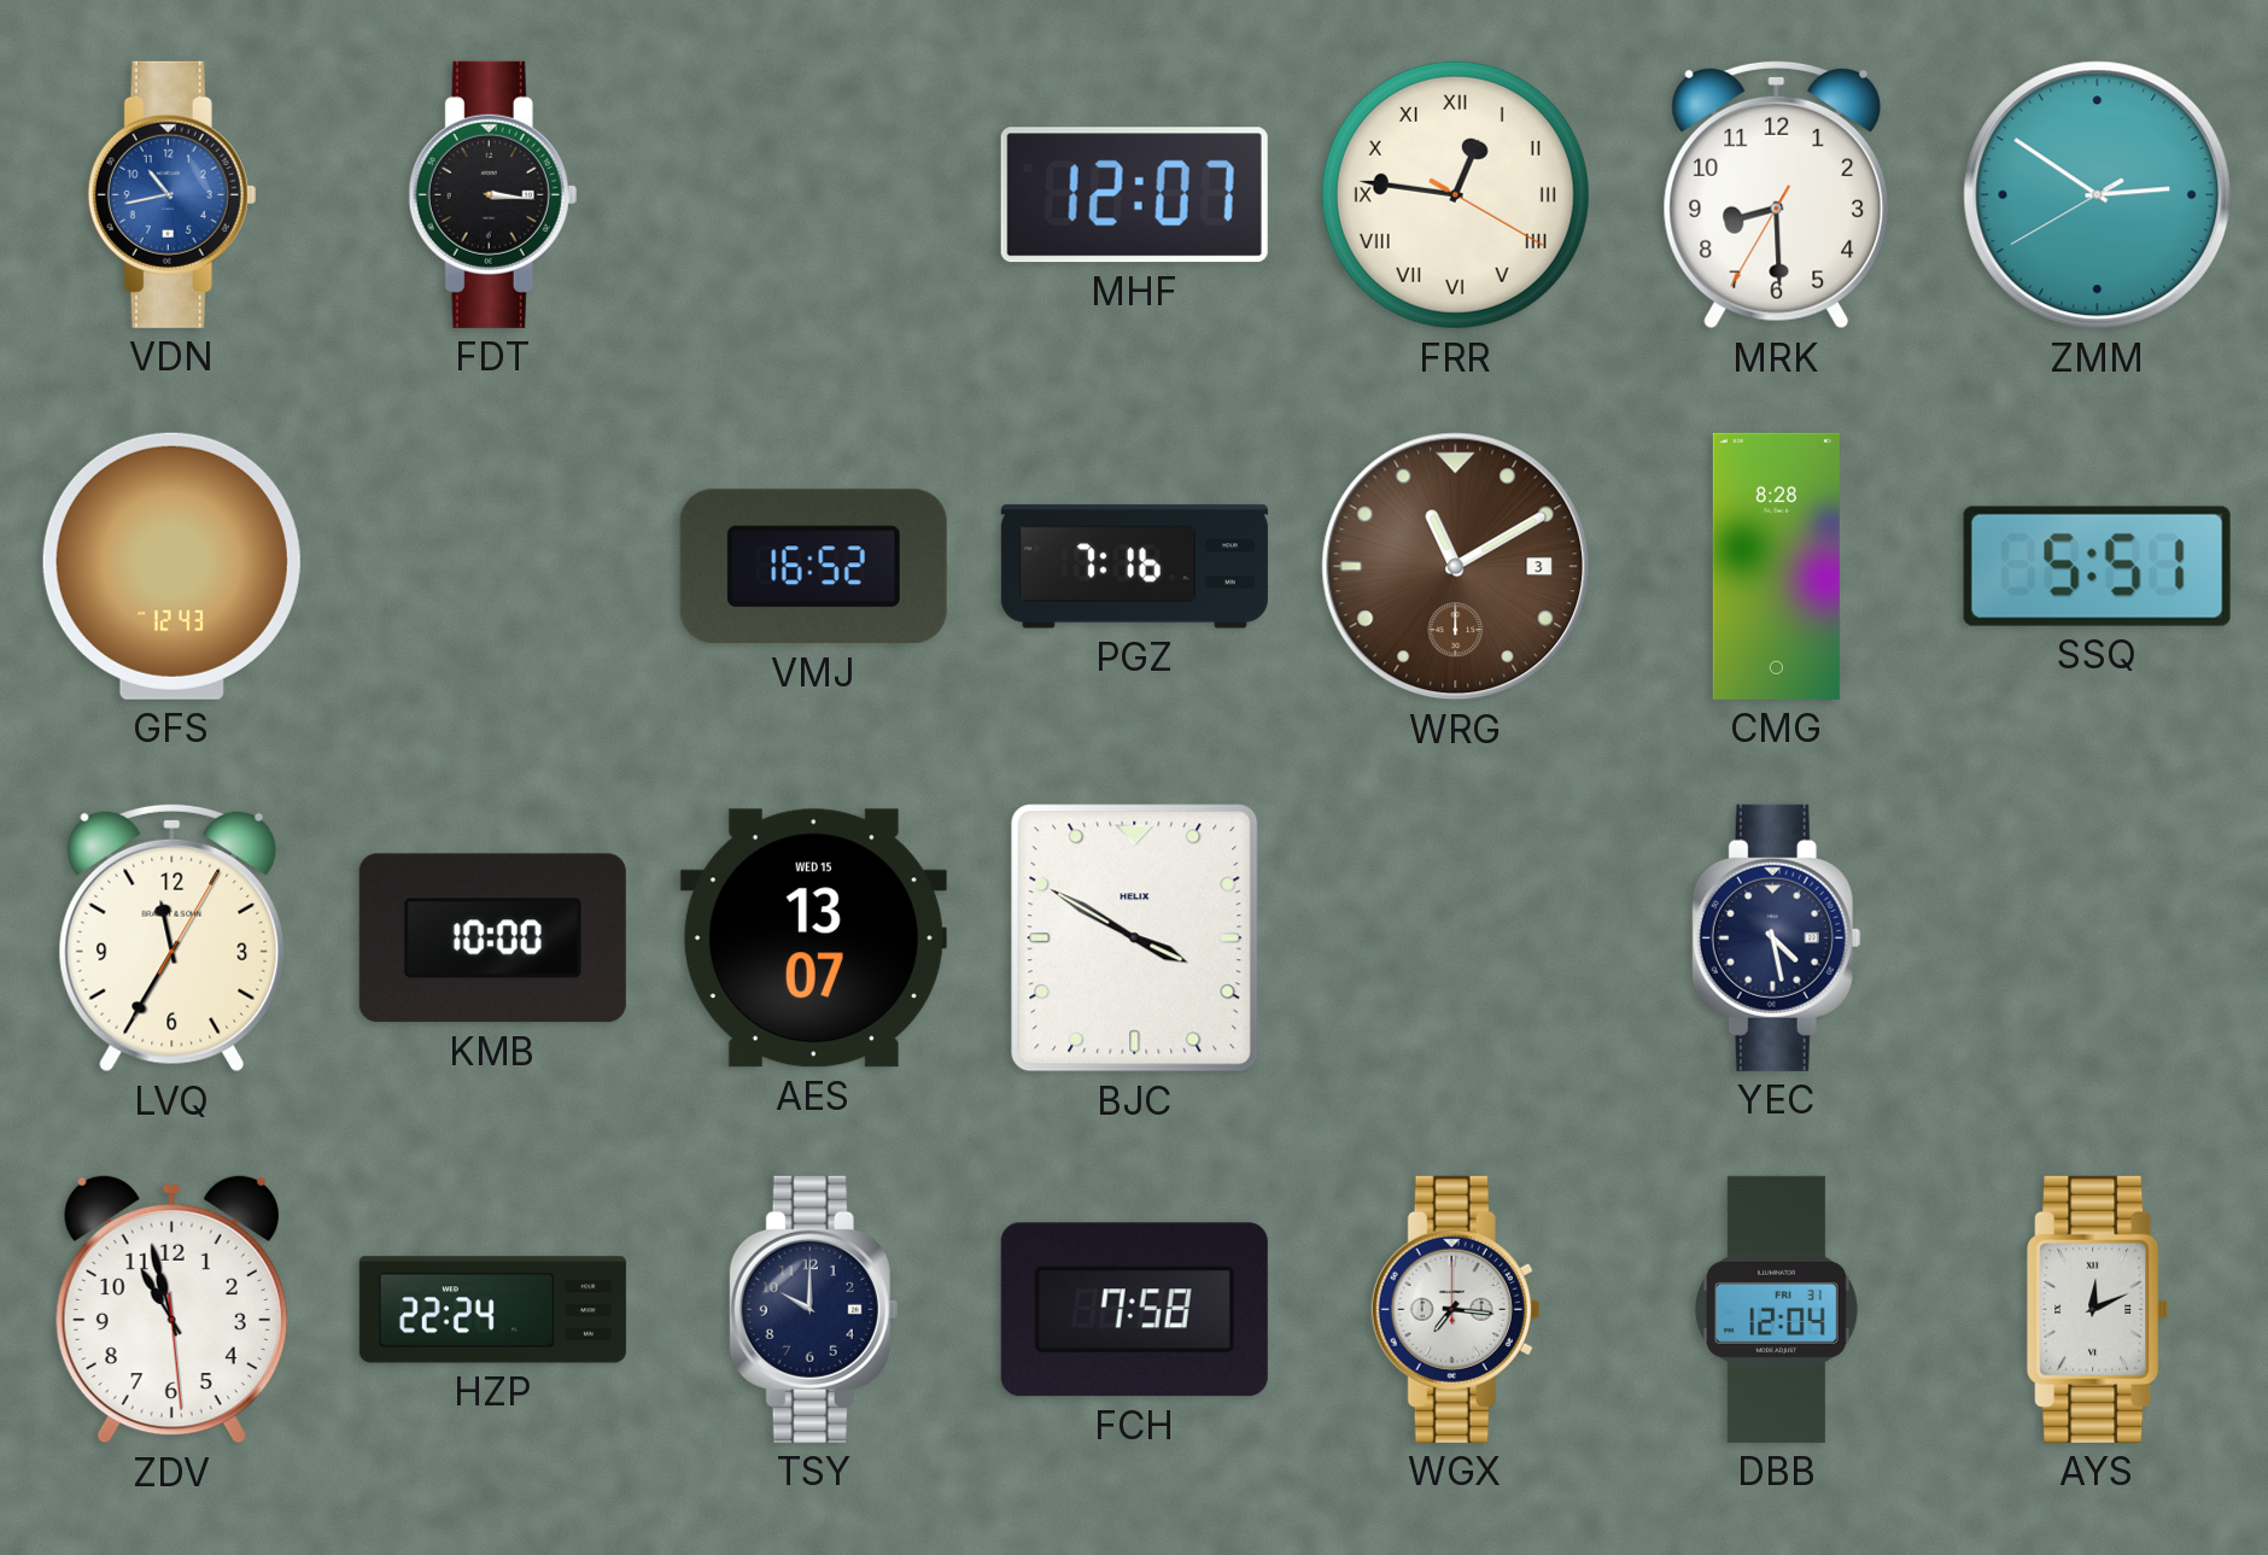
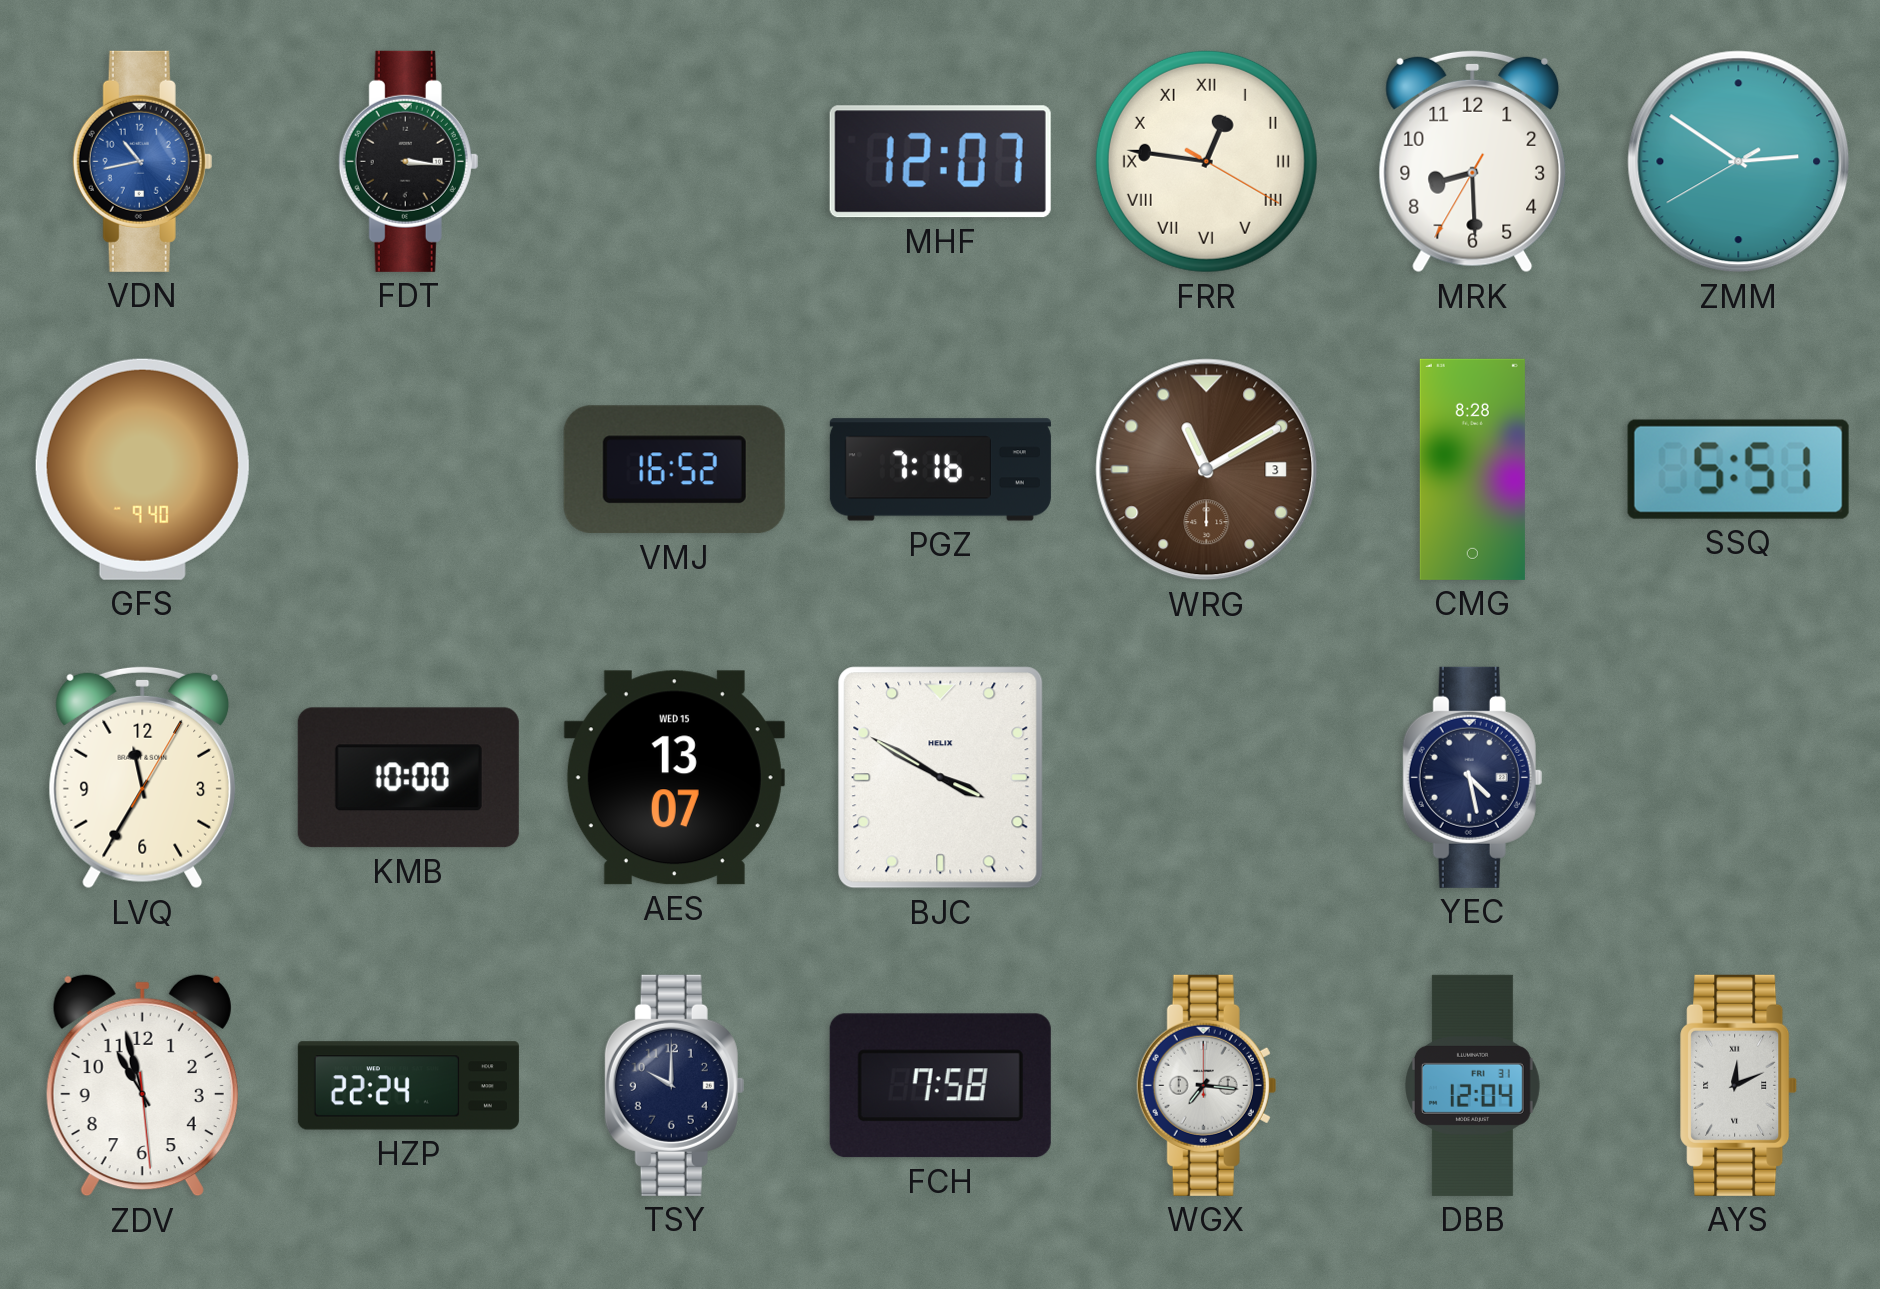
GFS: 12:43 -> 9:40 (142, 469)
